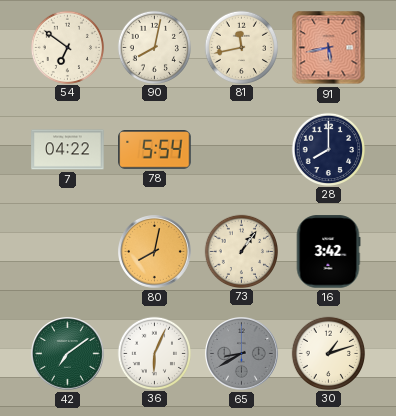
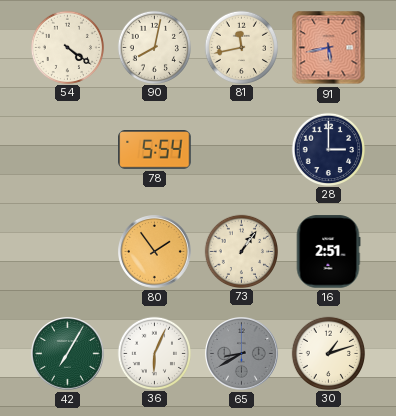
54: 6:51 -> 4:21 (67, 47)
7: 04:22 -> none (68, 150)
28: 8:00 -> 3:00 (328, 149)
80: 8:02 -> 1:54 (155, 252)
16: 3:42 -> 2:51 (328, 252)
42: 7:09 -> 7:05 (68, 354)
